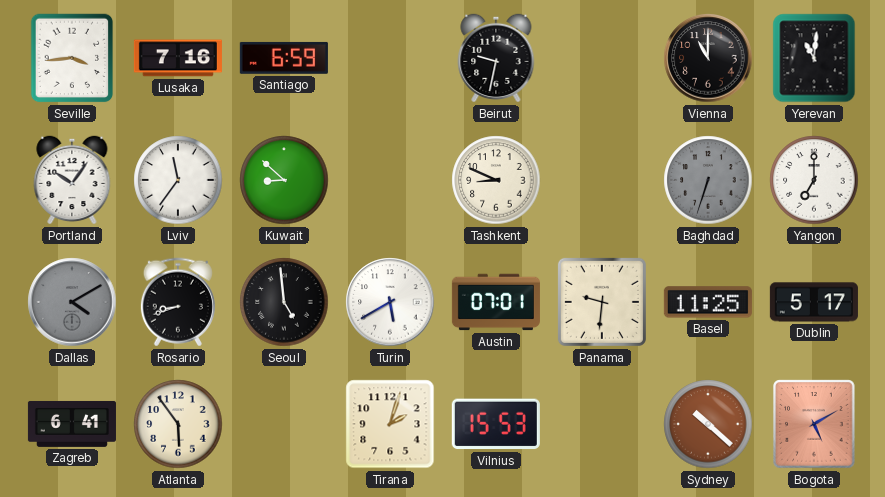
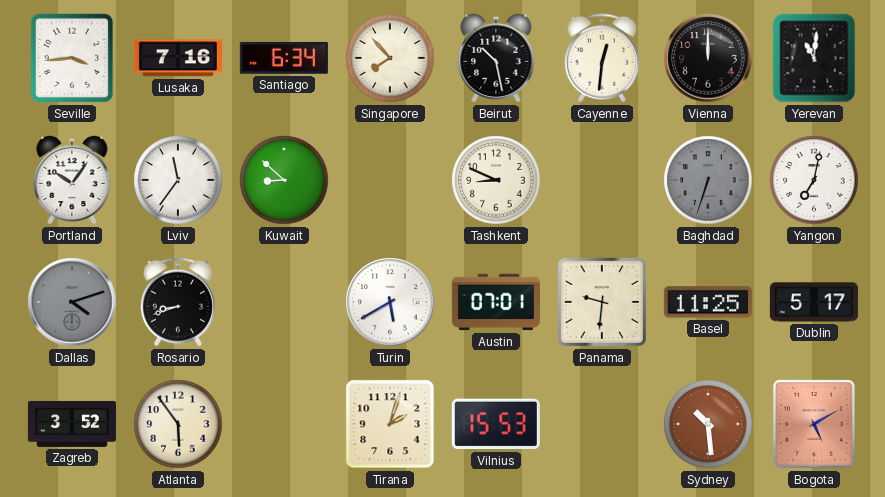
Santiago: 6:59 -> 6:34 (284, 58)
Singapore: none -> 7:53 (390, 58)
Beirut: 9:32 -> 10:28 (496, 58)
Cayenne: none -> 12:31 (602, 58)
Vienna: 11:00 -> 12:00 (708, 58)
Yangon: 7:00 -> 7:02 (814, 180)
Dallas: 4:10 -> 4:12 (72, 302)
Seoul: 4:59 -> none (284, 302)
Zagreb: 6:41 -> 3:52 (72, 424)
Sydney: 10:22 -> 10:29 (708, 424)
